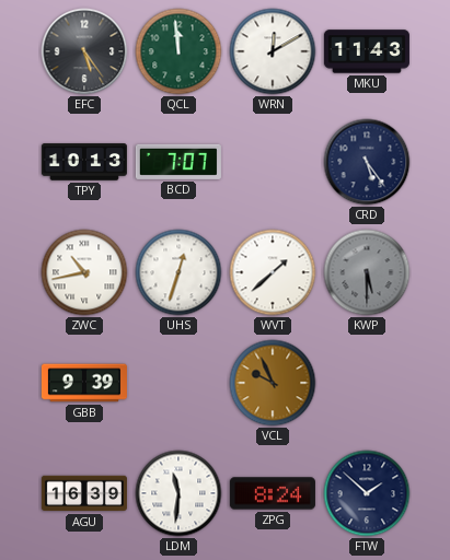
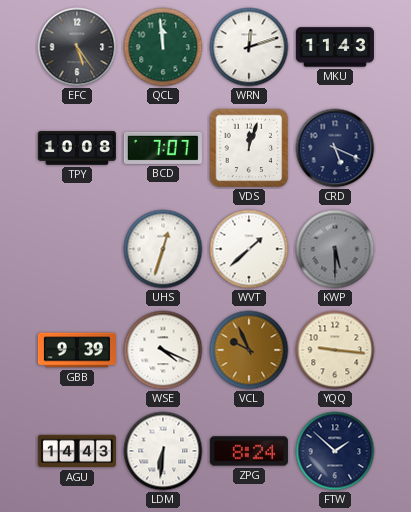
WRN: 12:10 -> 12:12 (249, 47)
TPY: 10:13 -> 10:08 (77, 148)
VDS: none -> 12:03 (249, 148)
CRD: 5:24 -> 5:19 (335, 148)
ZWC: 10:43 -> none (84, 272)
WSE: none -> 4:19 (163, 350)
YQQ: none -> 9:16 (335, 350)
AGU: 16:39 -> 14:43 (77, 451)
LDM: 11:31 -> 6:31 (163, 451)
